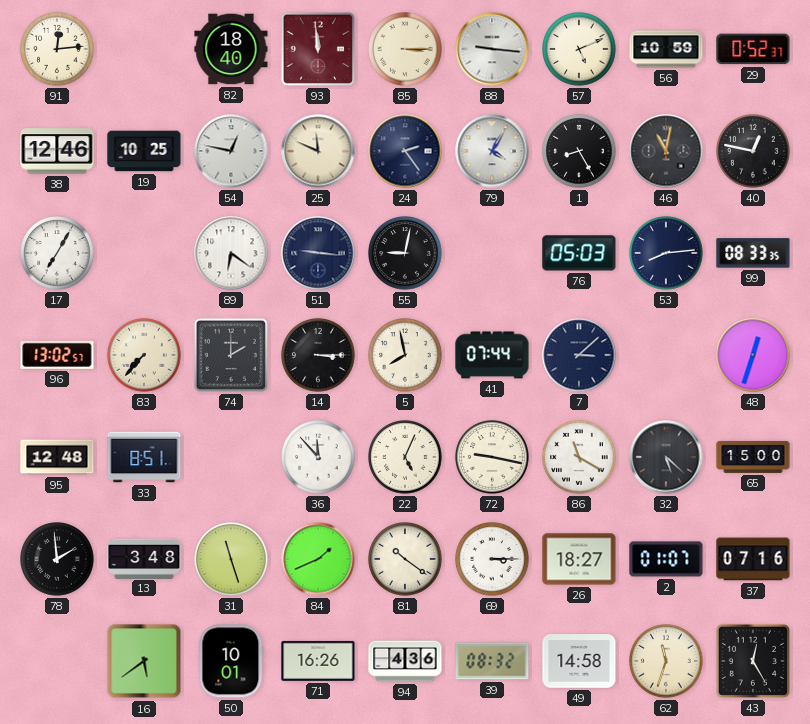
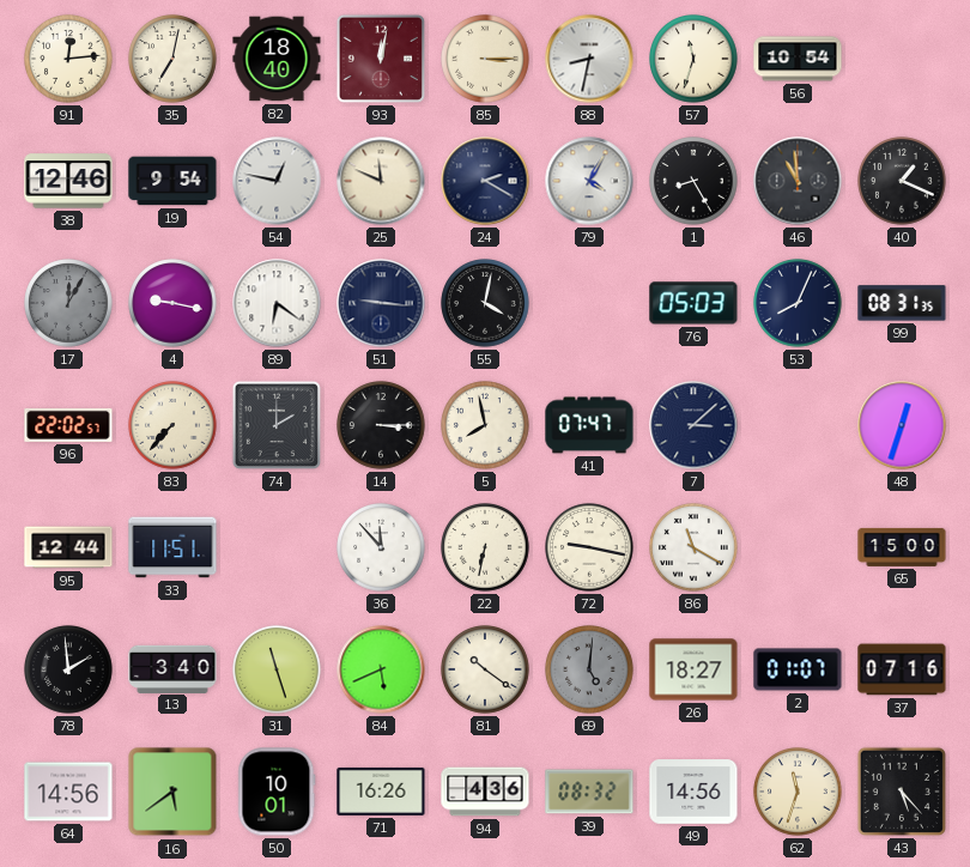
35: none -> 7:02 (172, 59)
93: 11:59 -> 12:02 (381, 59)
88: 9:16 -> 8:32 (589, 59)
57: 5:11 -> 11:33 (693, 59)
56: 10:59 -> 10:54 (798, 59)
29: 0:52 -> none (753, 49)
19: 10:25 -> 9:54 (172, 181)
24: 2:24 -> 2:20 (485, 181)
46: 11:02 -> 10:59 (798, 181)
40: 12:47 -> 1:19 (902, 181)
17: 7:05 -> 12:05 (68, 303)
17 dial: white -> grey (68, 303)
4: none -> 9:17 (172, 303)
55: 9:02 -> 4:02 (485, 303)
53: 8:14 -> 8:04 (798, 303)
99: 08:33 -> 08:31 (902, 303)
96: 13:02 -> 22:02 (68, 425)
41: 07:44 -> 07:47 (589, 425)
95: 12:48 -> 12:44 (68, 547)
33: 8:51 -> 11:51 (172, 547)
22: 5:04 -> 6:32 (485, 547)
32: 5:22 -> none (666, 457)
13: 3:48 -> 3:40 (172, 668)
84: 1:41 -> 5:41 (381, 669)
69: 3:15 -> 5:01 (589, 669)
69 dial: white -> grey (589, 669)
64: none -> 14:56 (68, 792)
49: 14:58 -> 14:56 (693, 792)
43: 12:25 -> 5:23 (902, 792)
